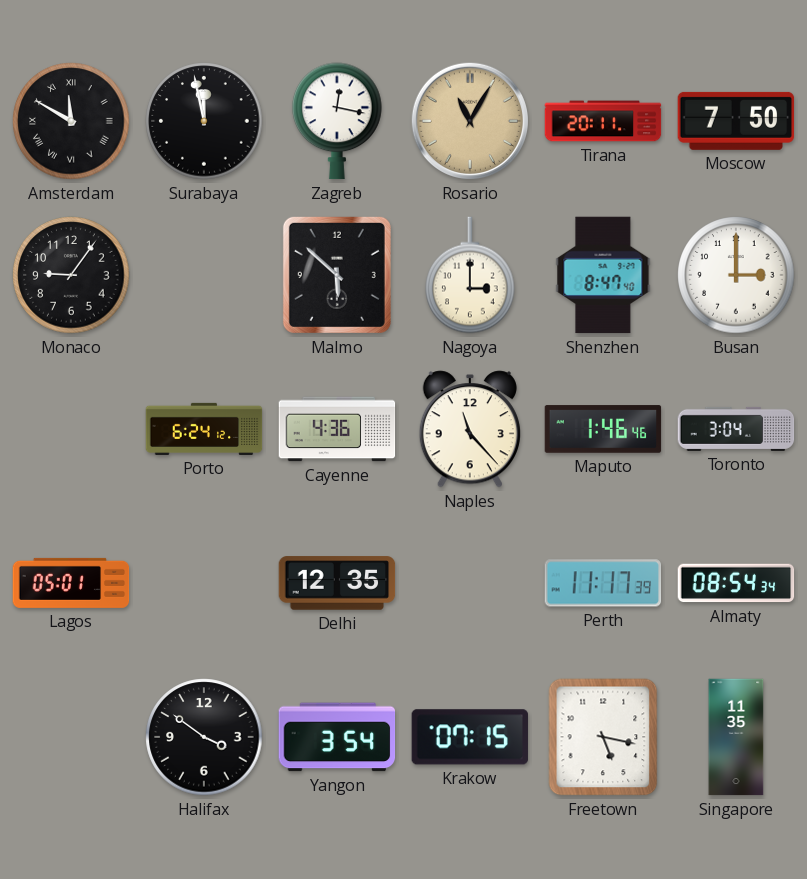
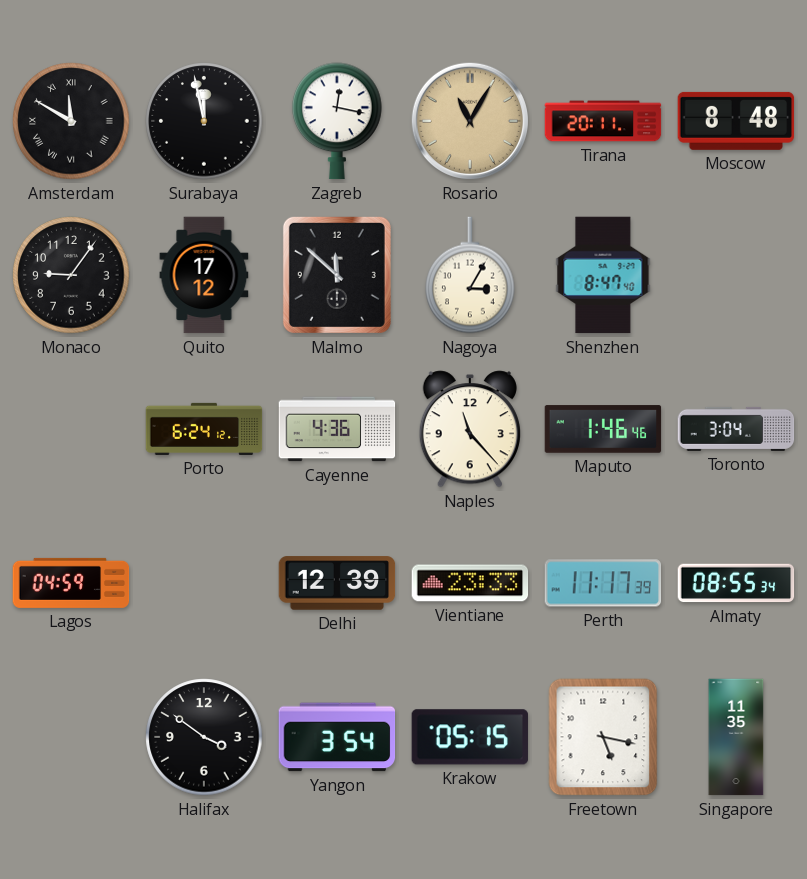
Moscow: 7:50 -> 8:48 (736, 121)
Quito: none -> 17:12 (204, 275)
Malmo: 5:52 -> 11:52 (337, 275)
Nagoya: 3:00 -> 3:05 (470, 275)
Busan: 3:00 -> none (736, 275)
Lagos: 05:01 -> 04:59 (71, 583)
Delhi: 12:35 -> 12:39 (337, 583)
Vientiane: none -> 23:33 (470, 583)
Almaty: 08:54 -> 08:55 (736, 583)
Krakow: 07:15 -> 05:15 (469, 737)
